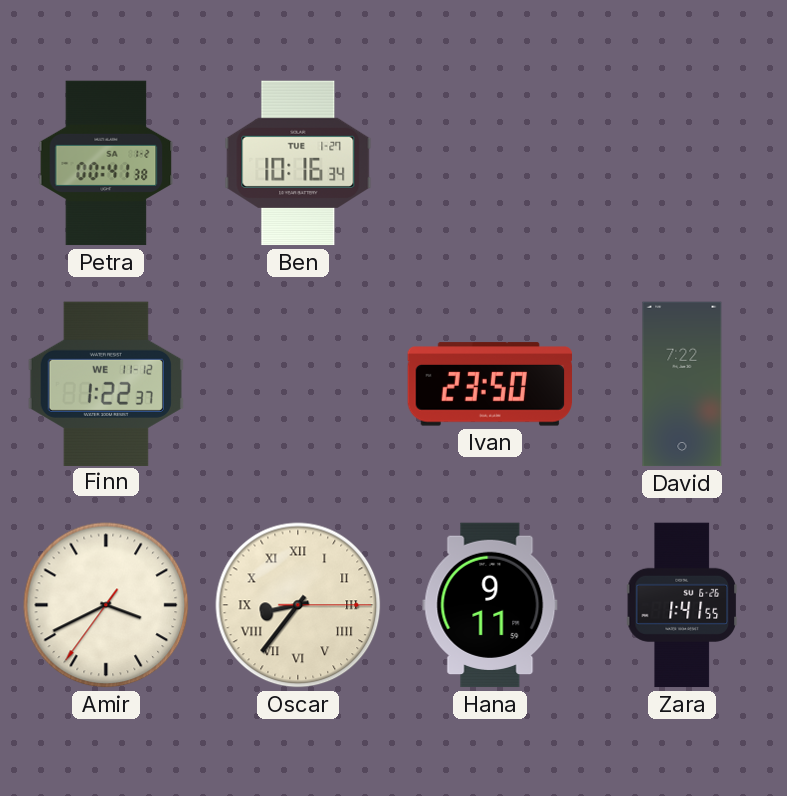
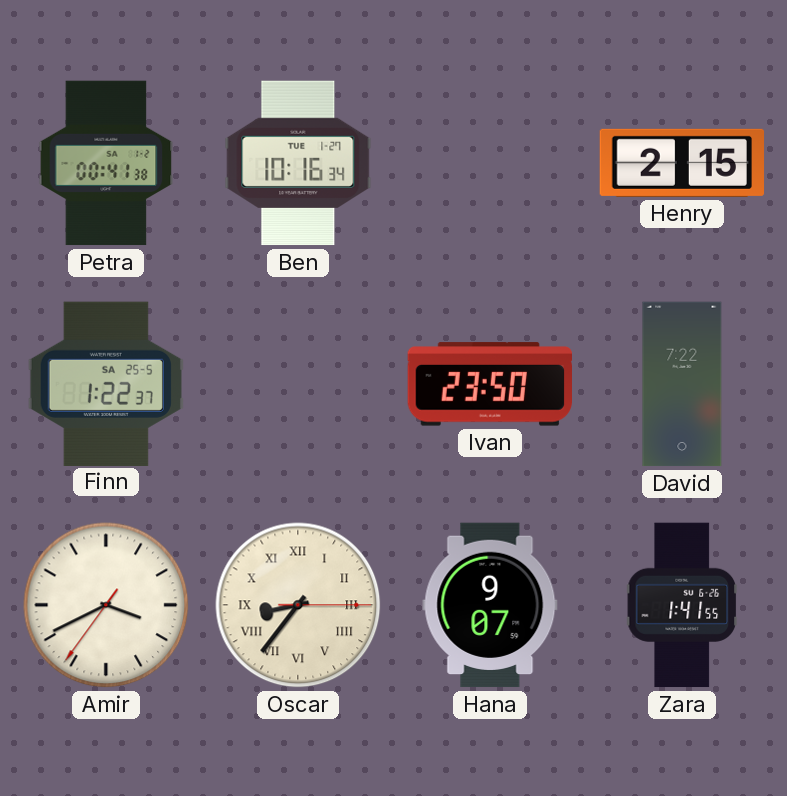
Henry: none -> 2:15 (682, 163)
Finn date: WE 11-12 -> SA 25-5 (106, 383)
Hana: 9:11 -> 9:07 (490, 605)
